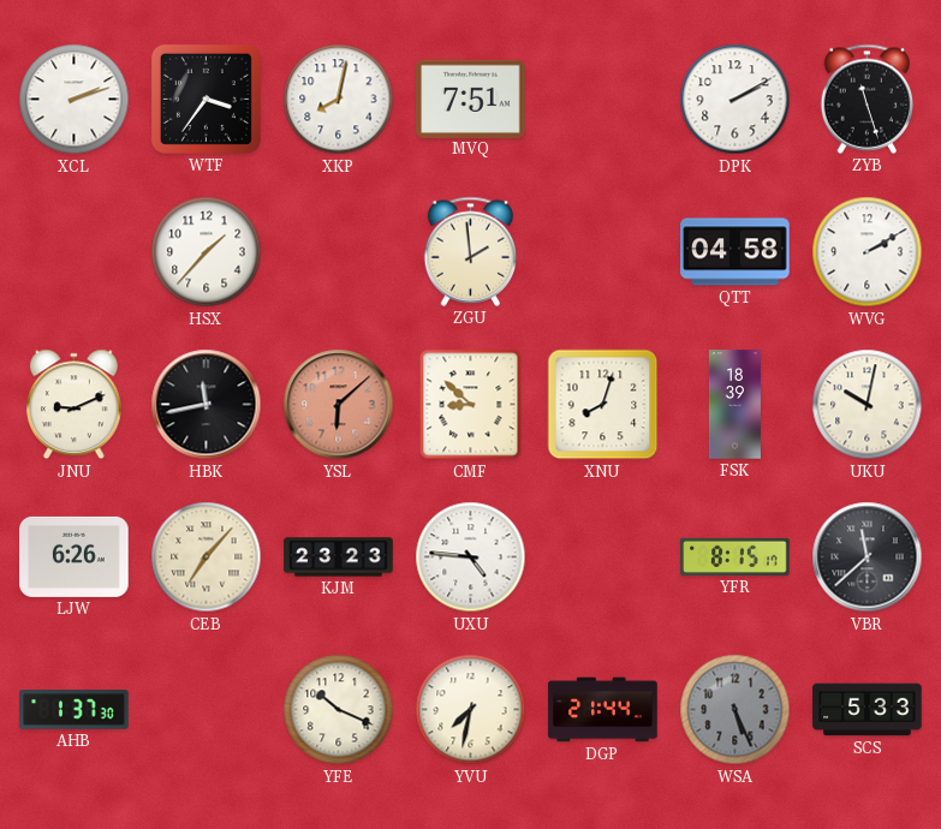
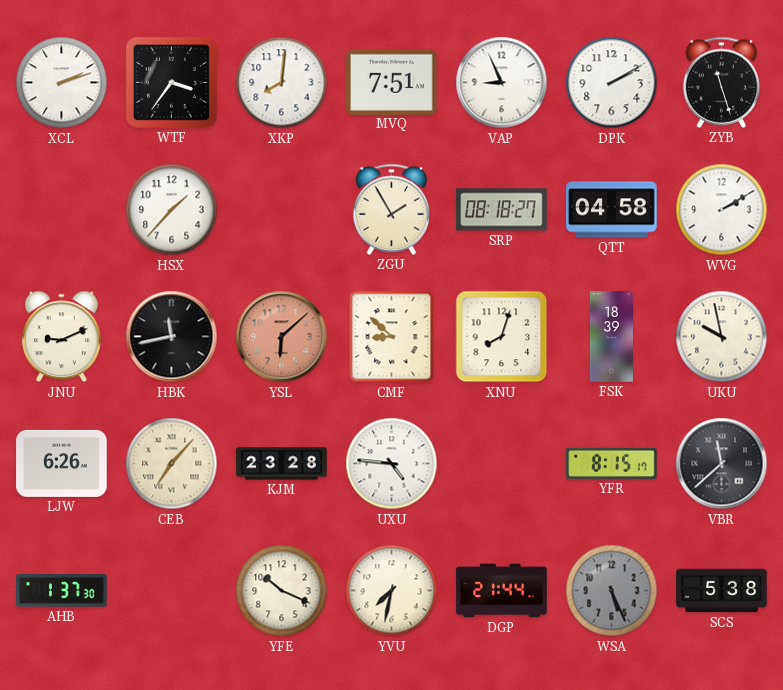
XKP: 8:02 -> 8:01 (282, 83)
VAP: none -> 8:56 (502, 83)
ZGU: 1:59 -> 1:55 (392, 209)
SRP: none -> 08:18 (502, 210)
UKU: 10:02 -> 9:58 (722, 337)
KJM: 23:23 -> 23:28 (282, 464)
SCS: 5:33 -> 5:38 (722, 591)
